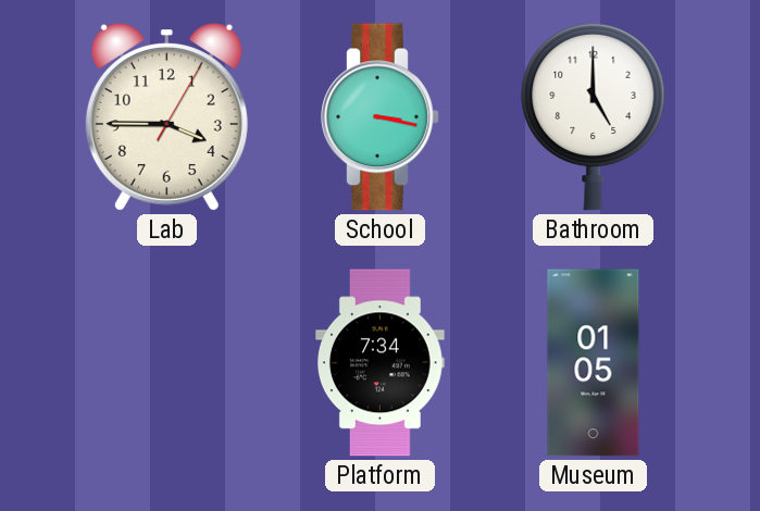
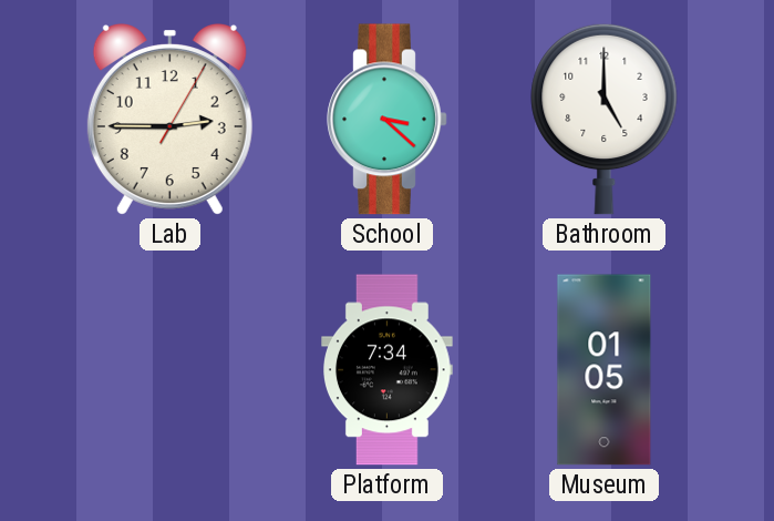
Lab: 3:45 -> 2:45 (169, 120)
School: 3:17 -> 3:22 (388, 120)
